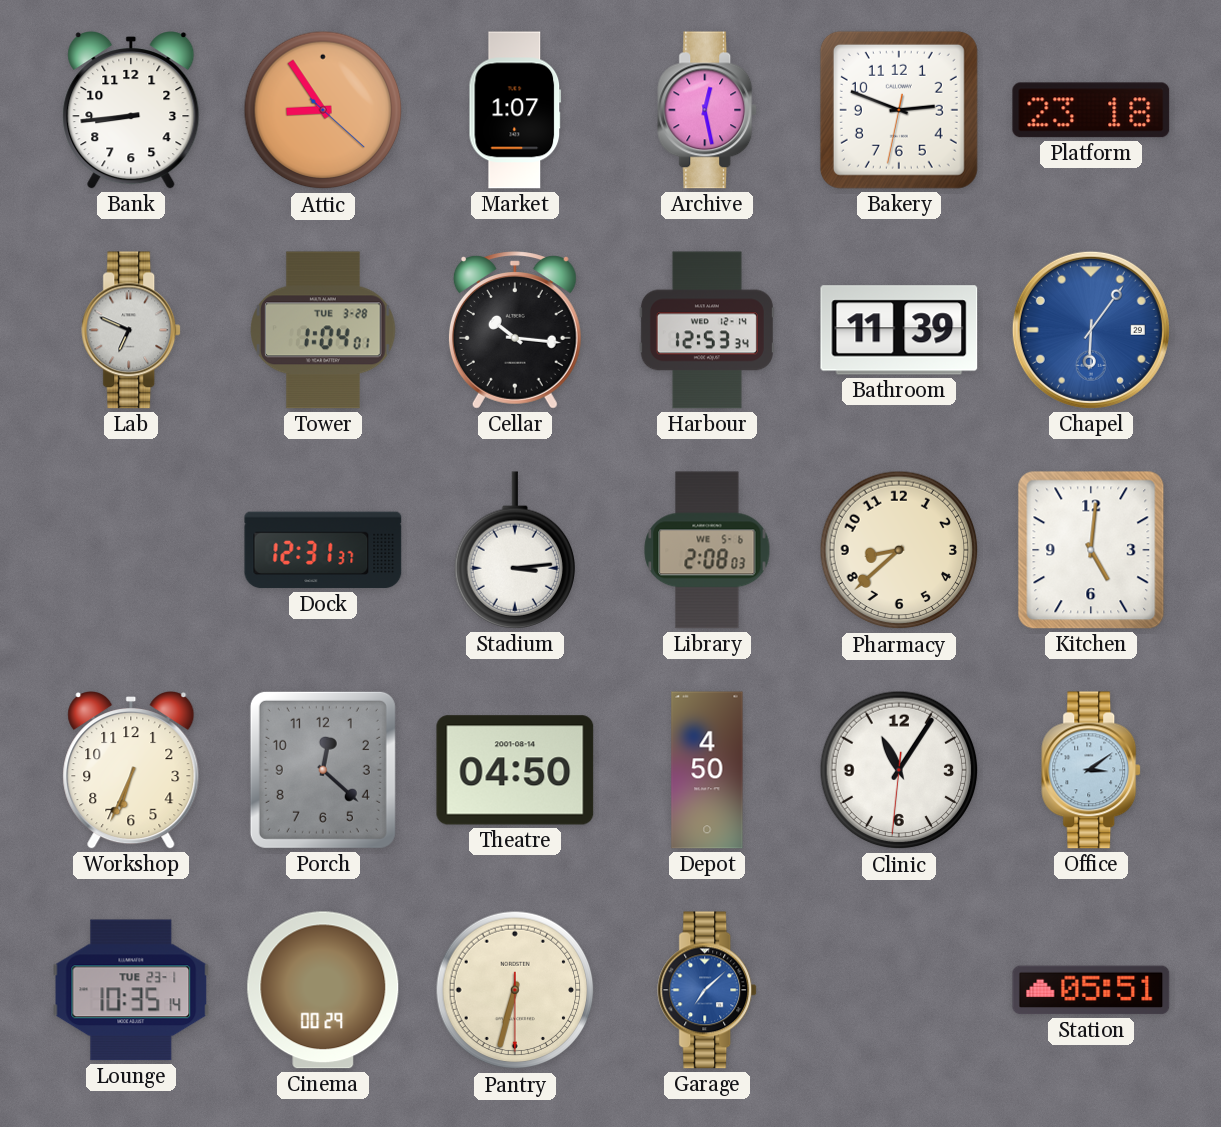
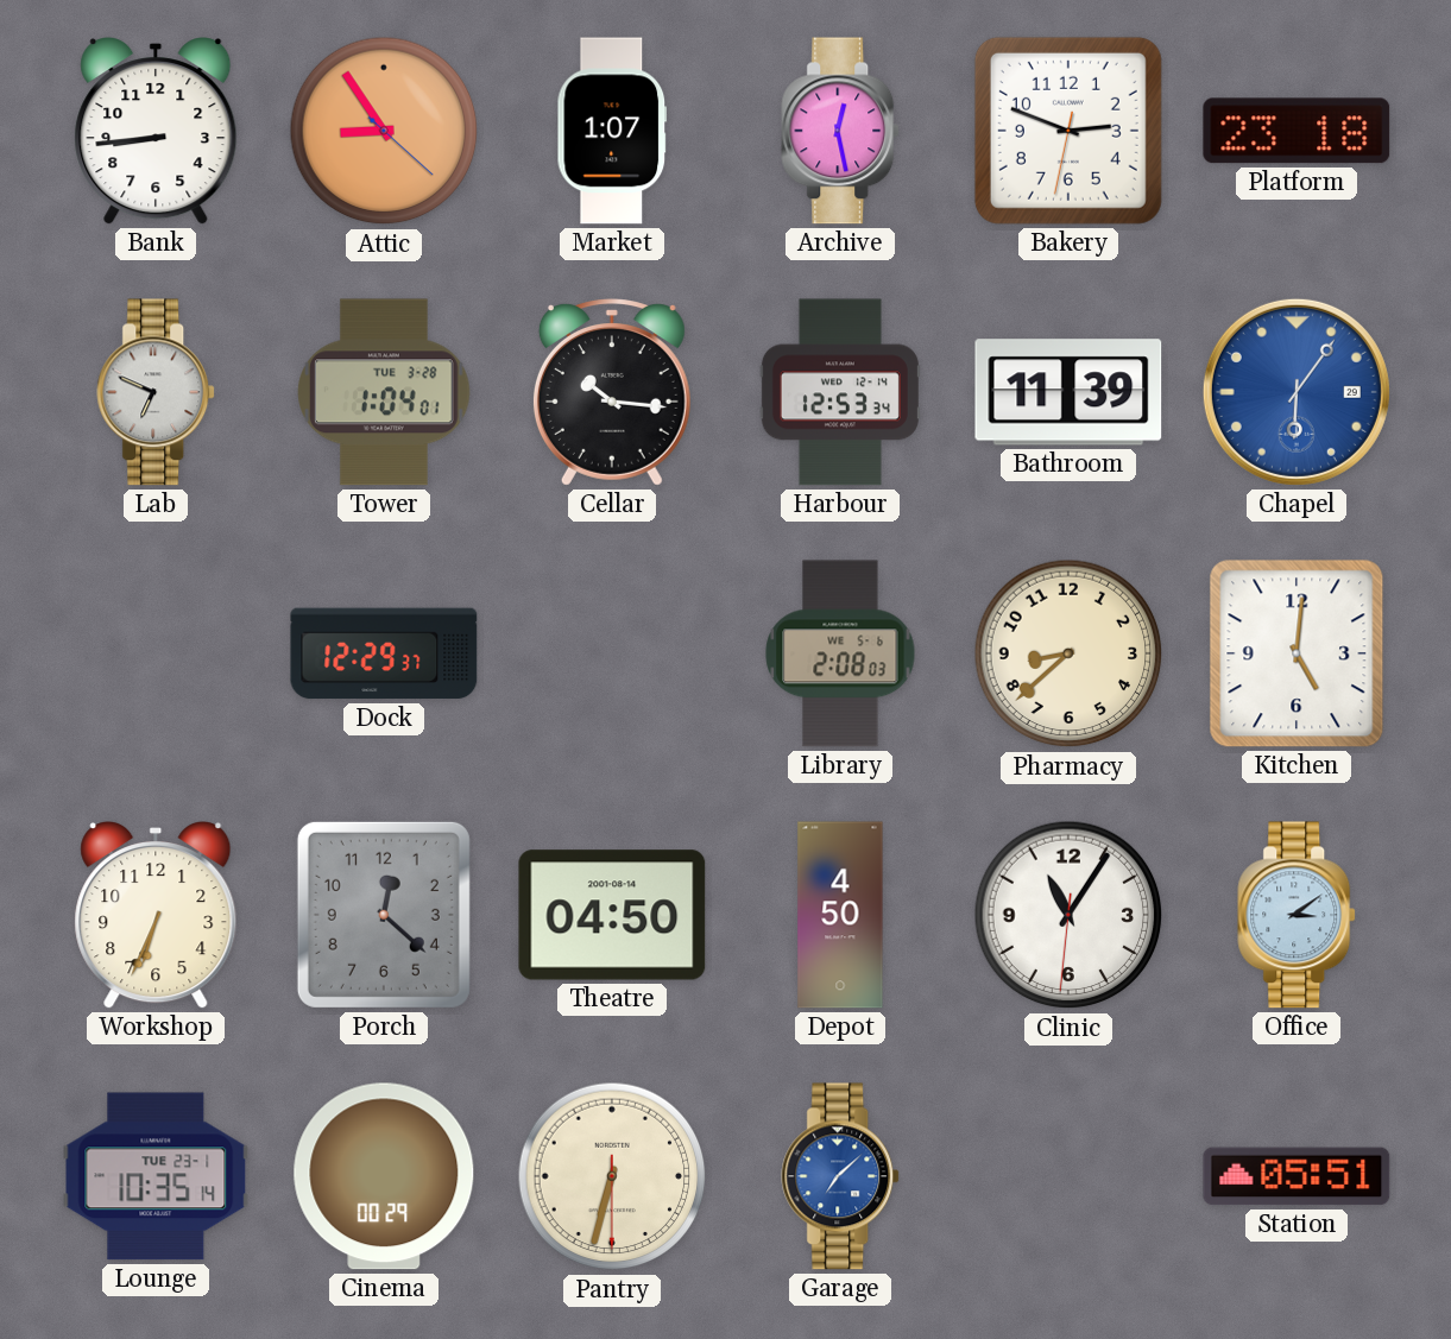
Dock: 12:31 -> 12:29 (384, 653)
Stadium: 3:14 -> none (515, 550)
